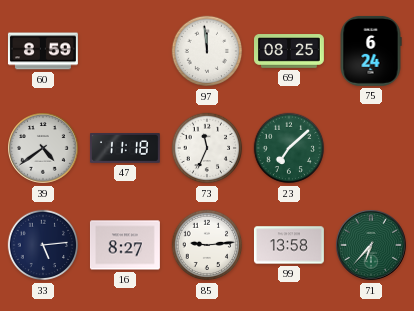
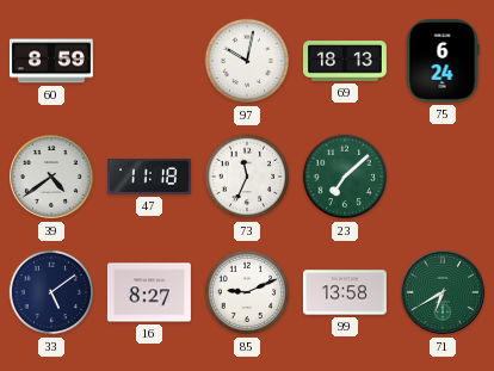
97: 11:59 -> 10:02 (247, 61)
69: 08:25 -> 18:13 (346, 61)
33: 5:14 -> 5:09 (51, 292)
85: 9:14 -> 9:11 (247, 292)
71: 6:37 -> 6:40 (443, 292)
